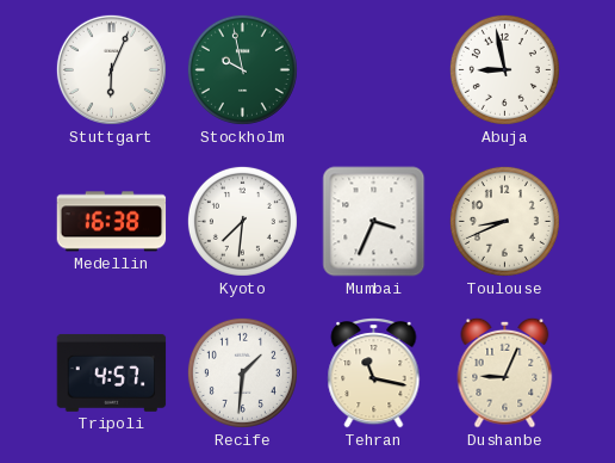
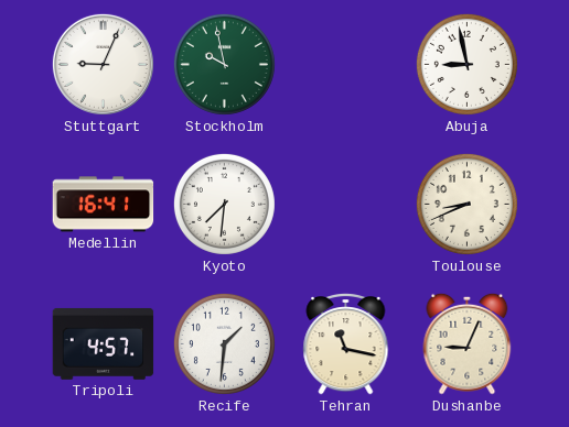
Stuttgart: 6:04 -> 9:04 (103, 64)
Medellin: 16:38 -> 16:41 (104, 205)
Mumbai: 3:34 -> none (374, 222)
